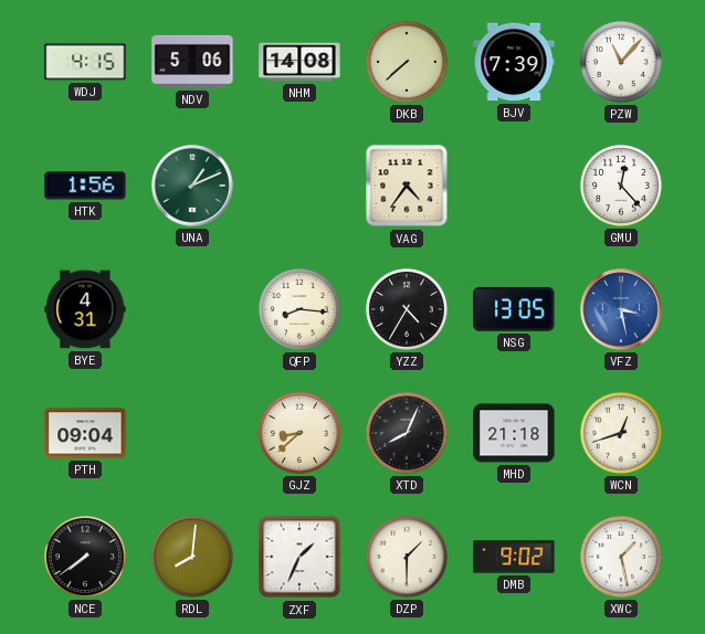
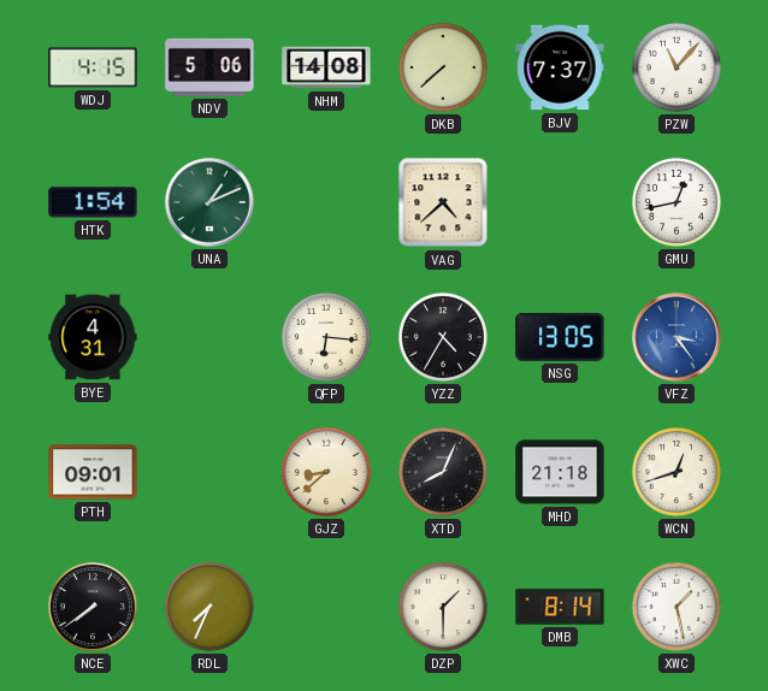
BJV: 7:39 -> 7:37 (560, 67)
HTK: 1:56 -> 1:54 (93, 202)
VAG: 4:36 -> 4:38 (443, 202)
GMU: 12:23 -> 12:43 (677, 202)
QFP: 8:16 -> 6:16 (326, 337)
VFZ: 3:28 -> 3:24 (677, 337)
PTH: 09:04 -> 09:01 (93, 472)
RDL: 8:01 -> 7:34 (209, 607)
ZXF: 1:34 -> none (299, 557)
DMB: 9:02 -> 8:14 (560, 607)
